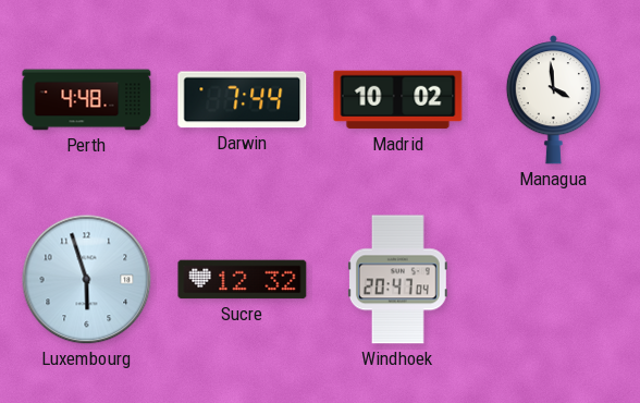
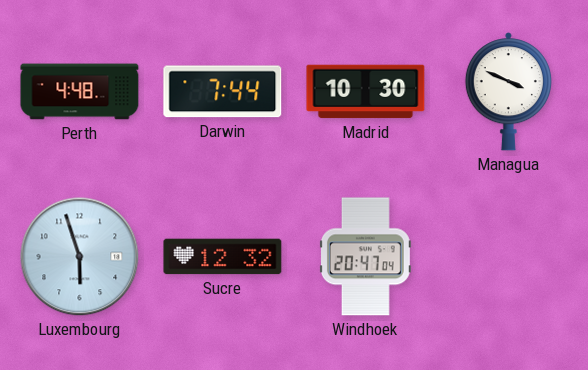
Madrid: 10:02 -> 10:30 (366, 92)
Managua: 3:59 -> 3:49 (508, 92)
